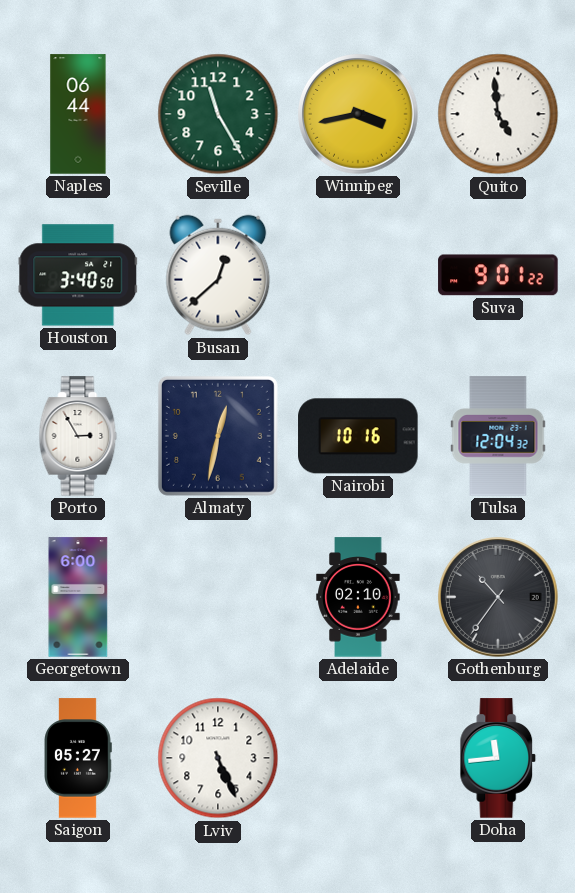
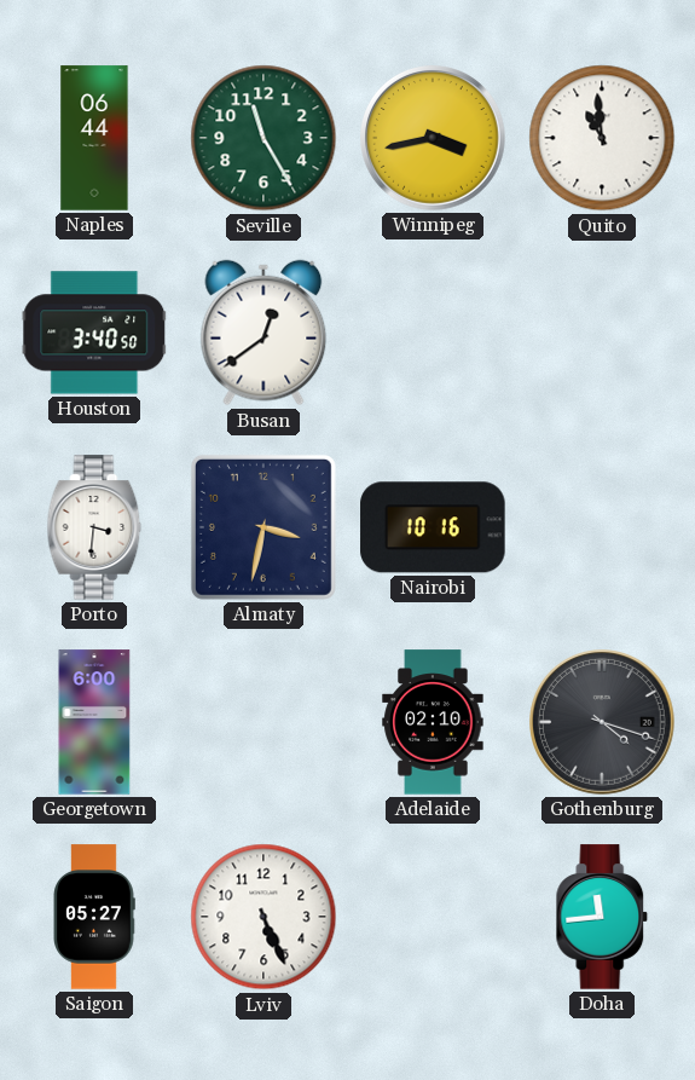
Quito: 4:59 -> 10:59 (602, 138)
Busan: 12:38 -> 12:39 (263, 333)
Suva: 9:01 -> none (498, 275)
Porto: 2:55 -> 3:31 (94, 527)
Almaty: 12:32 -> 3:32 (263, 527)
Tulsa: 12:04 -> none (498, 436)
Gothenburg: 10:36 -> 4:18 (603, 723)
